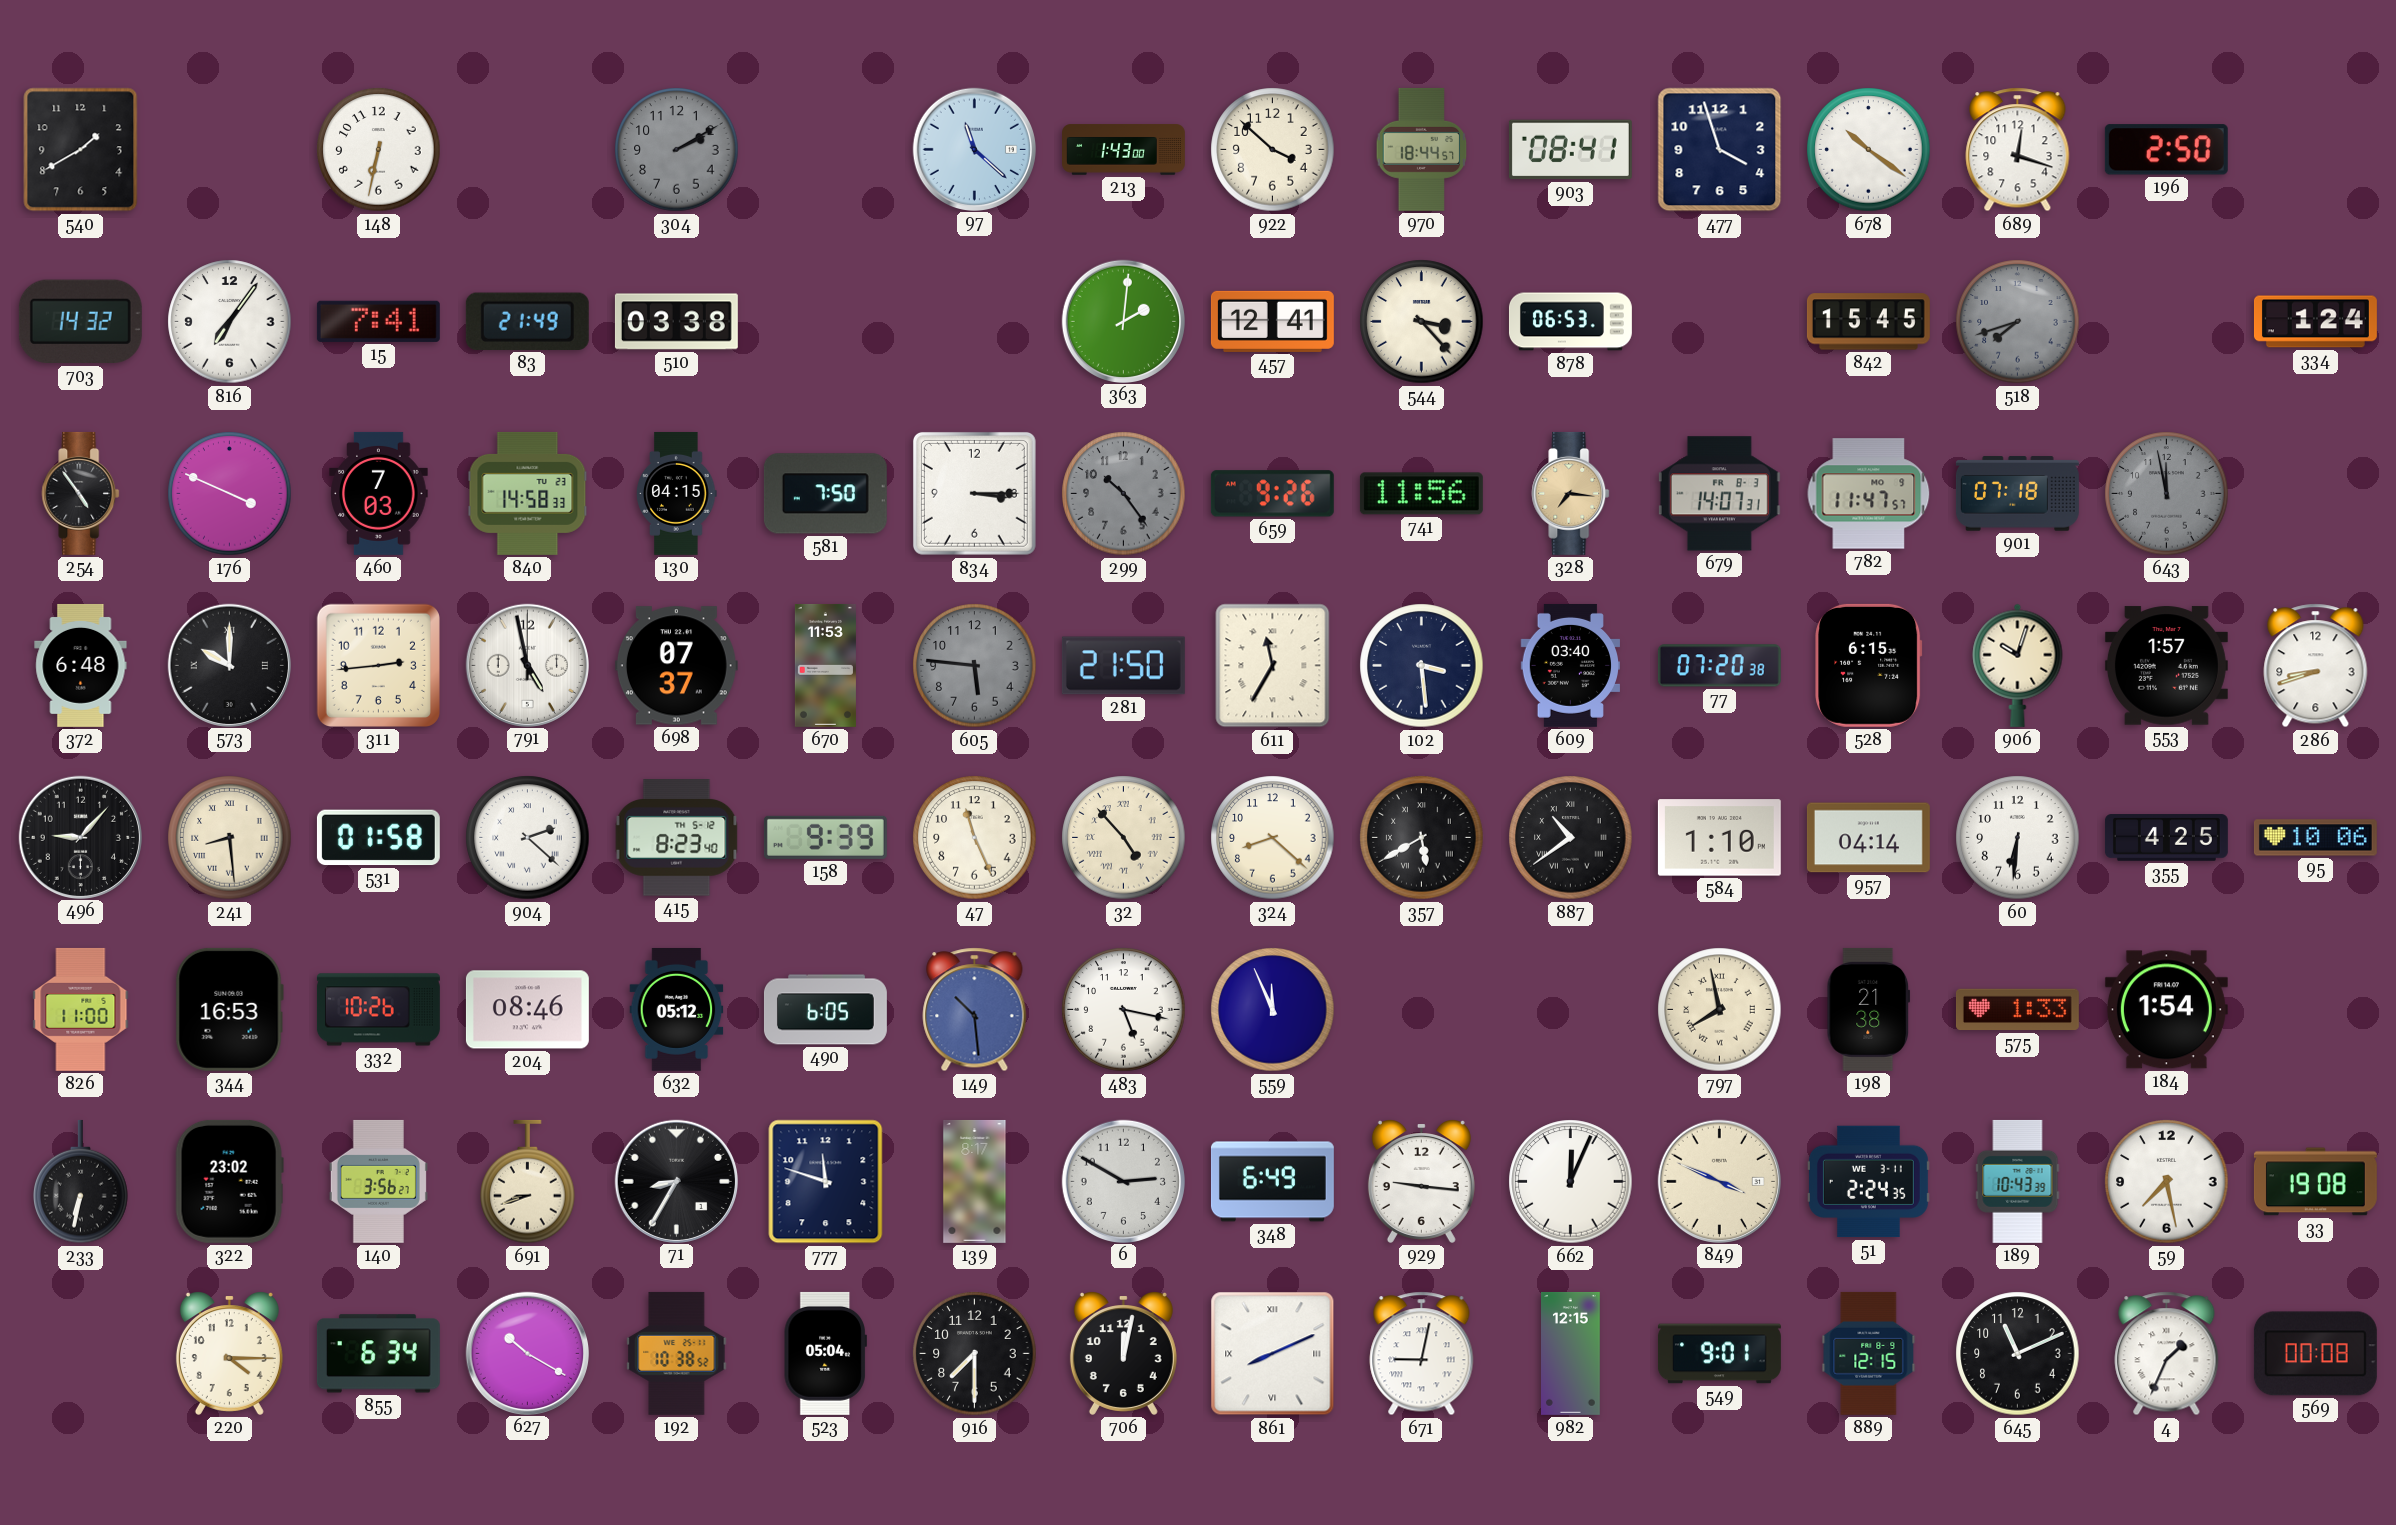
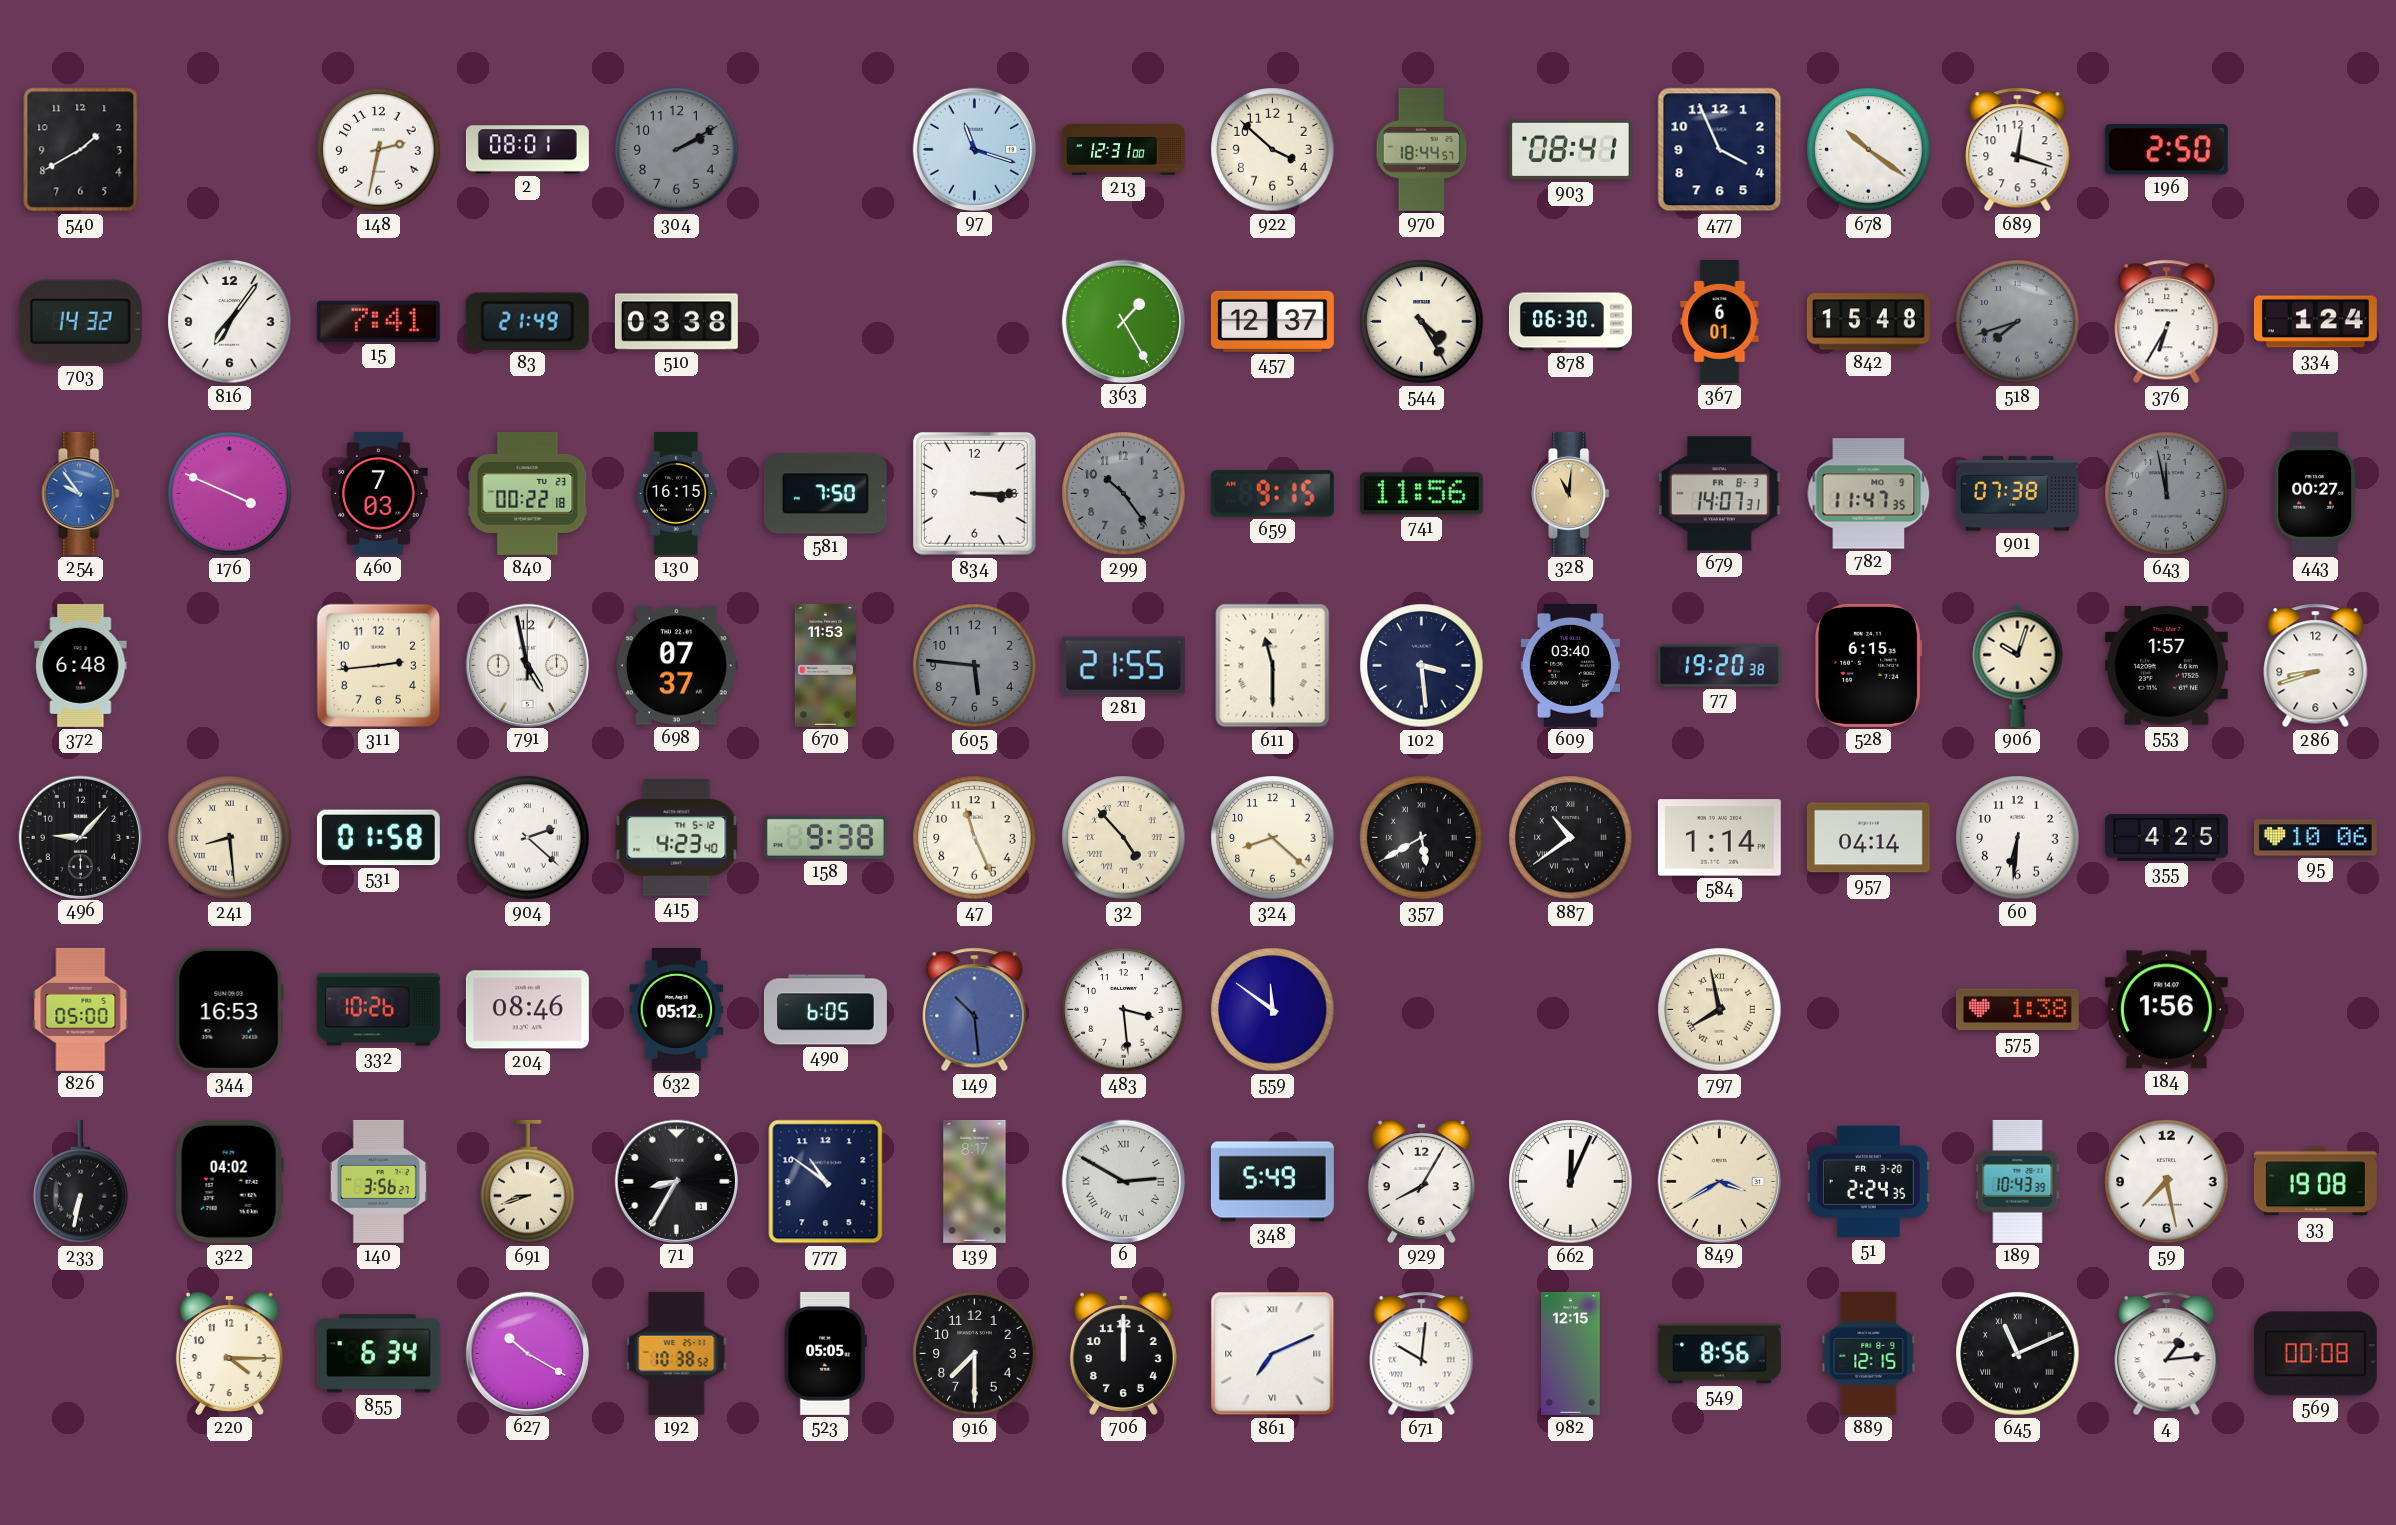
148: 6:32 -> 2:32 (379, 150)
2: none -> 08:01 (527, 150)
97: 11:22 -> 11:18 (974, 149)
213: 1:43 -> 12:31 (1124, 150)
477: 3:57 -> 3:56 (1720, 150)
363: 2:01 -> 1:25 (1123, 321)
457: 12:41 -> 12:37 (1272, 321)
544: 3:23 -> 4:25 (1422, 322)
878: 06:53 -> 06:30 (1570, 322)
367: none -> 6:01 (1720, 321)
842: 15:45 -> 15:48 (1868, 322)
376: none -> 6:35 (2167, 322)
254: 4:54 -> 9:54 (81, 493)
254 dial: black -> blue (81, 493)
840: 14:58 -> 00:22 (528, 493)
130: 04:15 -> 16:15 (677, 493)
659: 9:26 -> 9:15 (1272, 494)
328: 7:16 -> 11:01 (1571, 493)
782: 11:47:57 -> 11:47:35 (1869, 494)
901: 07:18 -> 07:38 (2017, 494)
443: none -> 00:27 (2315, 493)
573: 10:00 -> none (229, 665)
281: 21:50 -> 21:55 (1123, 666)
611: 11:35 -> 11:30 (1273, 666)
77: 07:20 -> 19:20 (1719, 666)
415: 8:23 -> 4:23 (677, 838)
158: 9:39 -> 9:38 (825, 837)
584: 1:10 -> 1:14 (1719, 838)
826: 11:00 -> 05:00 (81, 1009)
483: 5:17 -> 3:29 (1124, 1010)
559: 11:56 -> 11:51 (1273, 1010)
198: 21:38 -> none (1869, 1009)
575: 1:33 -> 1:38 (2017, 1010)
184: 1:54 -> 1:56 (2166, 1010)
322: 23:02 -> 04:02 (229, 1181)
777: 11:48 -> 10:51 (826, 1182)
6 numerals: Arabic -> Roman (1123, 1181)
348: 6:49 -> 5:49 (1272, 1182)
929: 9:16 -> 8:05 (1421, 1182)
849: 3:49 -> 3:40 (1719, 1181)
51 date: WE 3-11 -> FR 3-20 (1868, 1182)
523: 05:04 -> 05:05 (825, 1353)
706: 12:02 -> 12:00 (1123, 1354)
861: 8:11 -> 7:11 (1273, 1354)
671: 9:02 -> 10:01 (1422, 1354)
549: 9:01 -> 8:56 (1719, 1354)
645 numerals: Arabic -> Roman (2018, 1354)
4: 1:34 -> 1:14 (2167, 1354)
